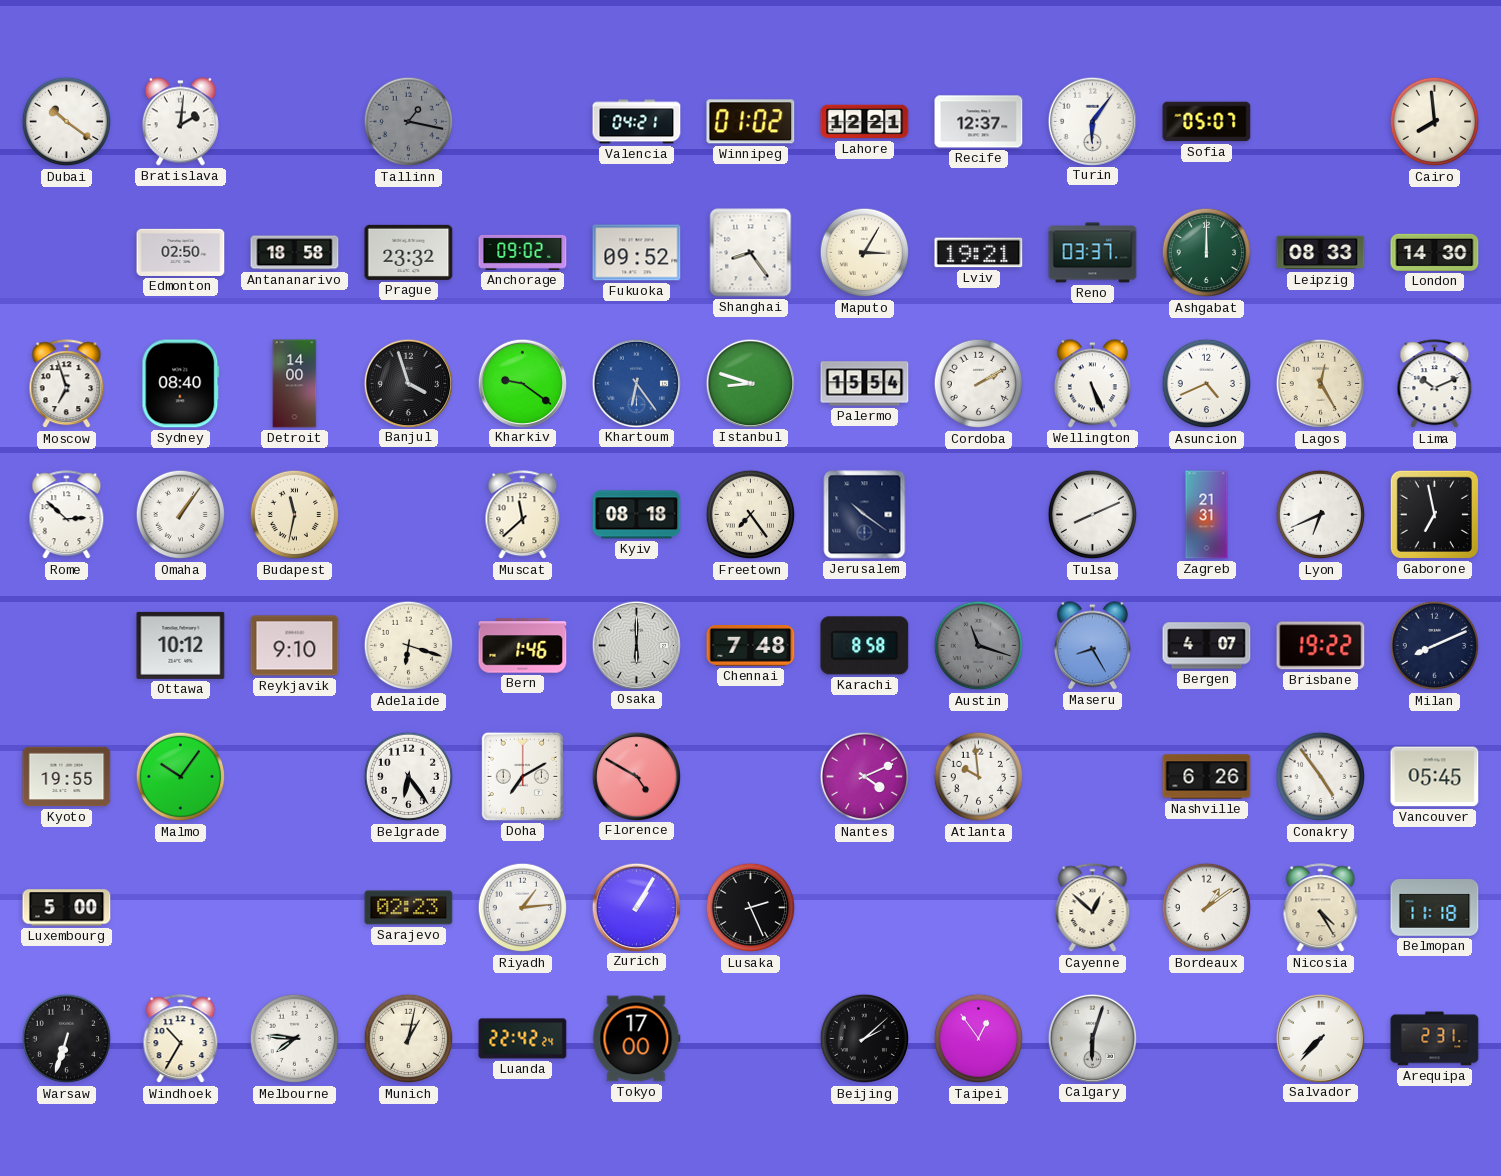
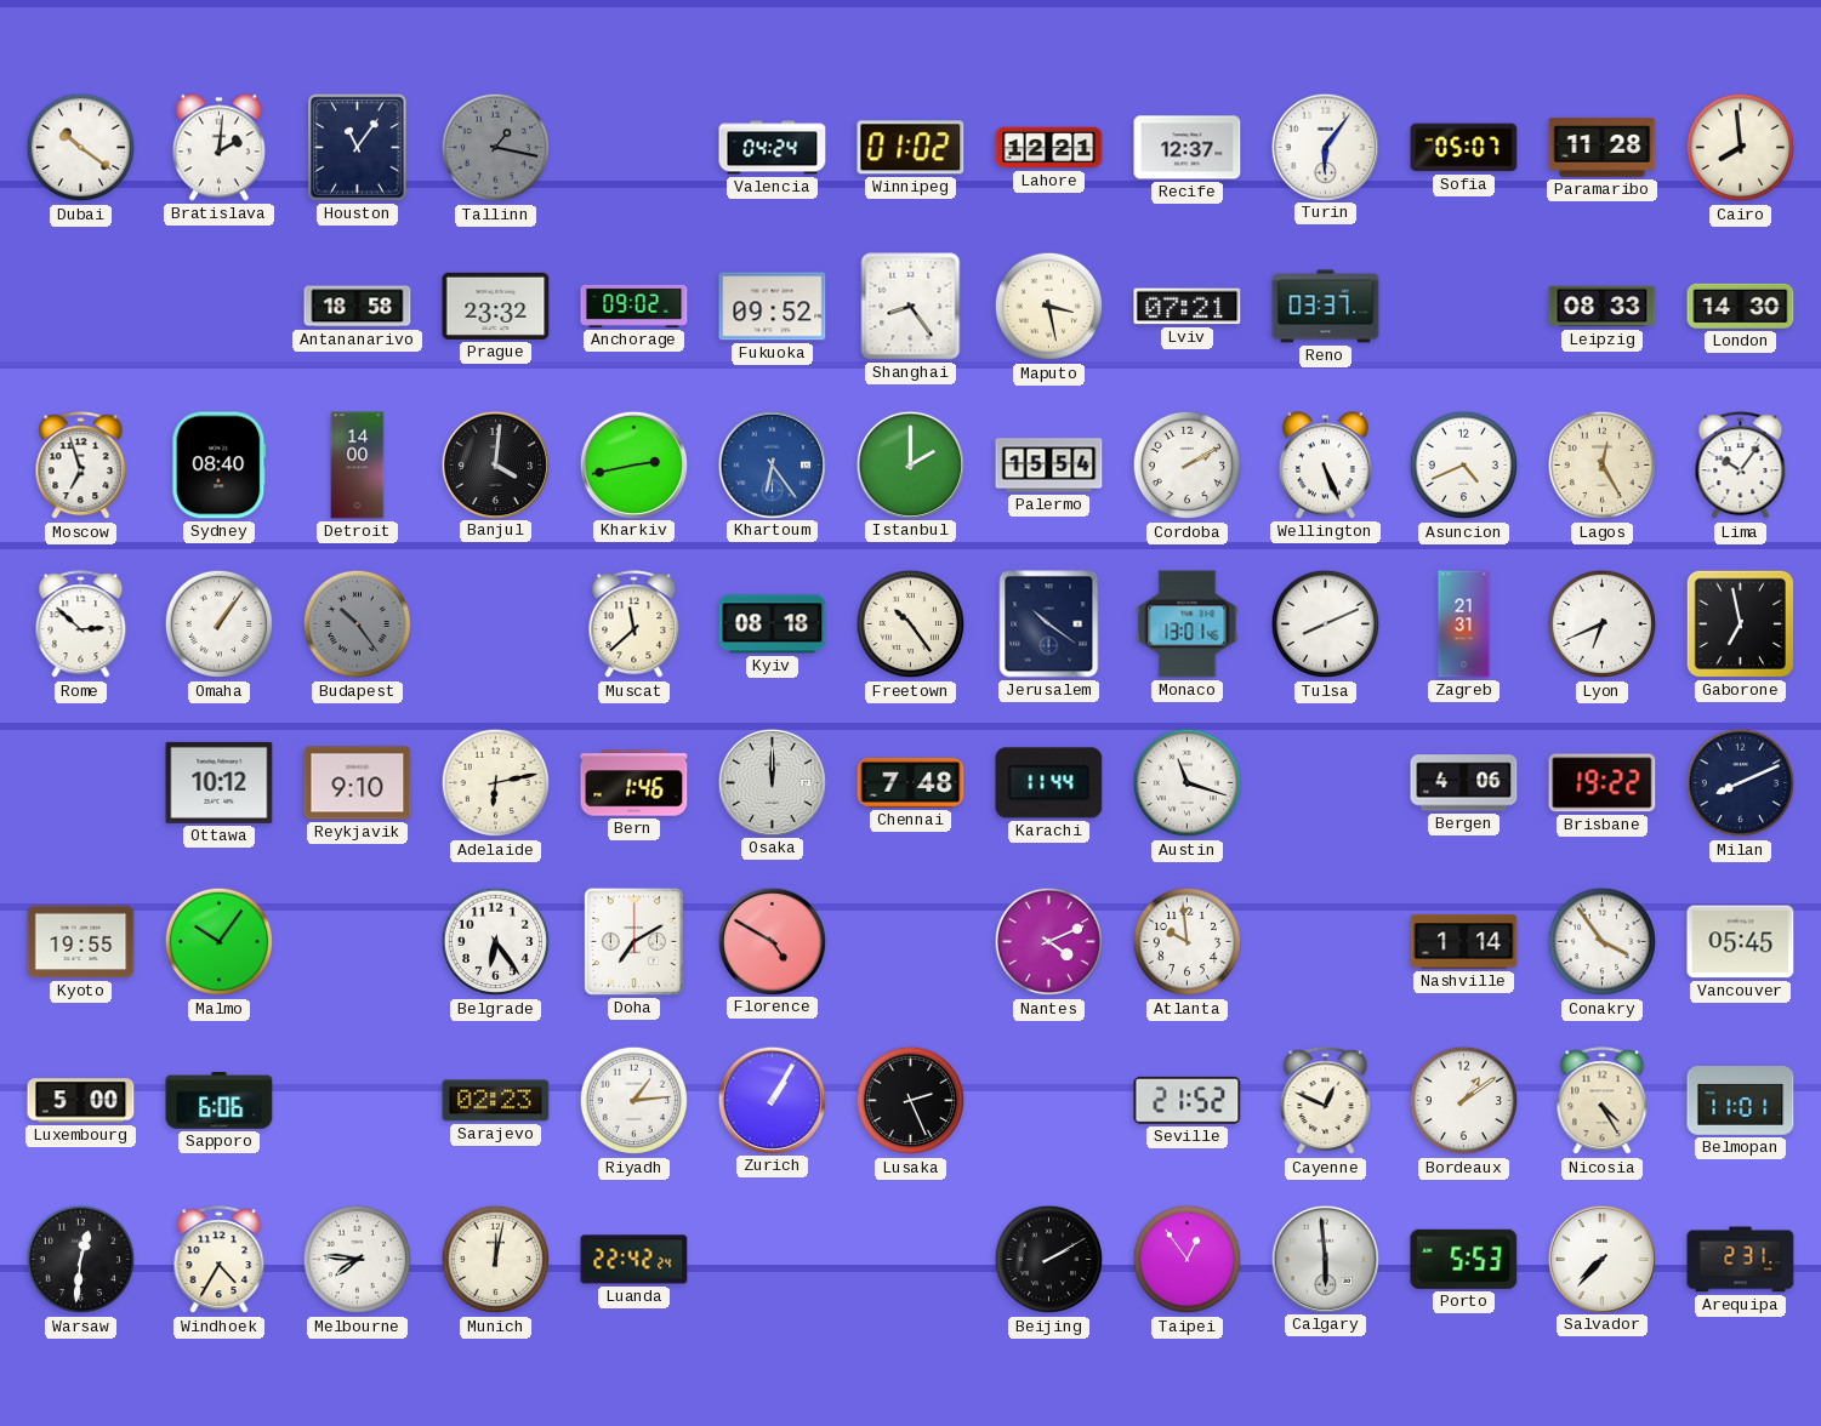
Houston: none -> 11:06 (358, 148)
Valencia: 04:21 -> 04:24 (773, 148)
Paramaribo: none -> 11:28 (1603, 148)
Edmonton: 02:50 -> none (181, 252)
Maputo: 3:05 -> 3:28 (1049, 307)
Lviv: 19:21 -> 07:21 (1188, 307)
Ashgabat: 12:00 -> none (1207, 253)
Banjul: 3:57 -> 4:01 (495, 464)
Kharkiv: 9:21 -> 2:43 (633, 464)
Istanbul: 8:48 -> 2:00 (910, 464)
Lima: 10:11 -> 10:06 (1741, 466)
Budapest: 11:32 -> 10:24 (358, 624)
Budapest dial: cream -> grey (358, 624)
Freetown: 7:24 -> 10:24 (911, 624)
Monaco: none -> 13:01 (1188, 624)
Adelaide: 6:18 -> 6:13 (496, 783)
Osaka: 6:00 -> 12:00 (772, 782)
Karachi: 8:58 -> 11:44 (1049, 783)
Austin dial: grey -> white (1188, 783)
Maseru: 8:25 -> none (1092, 646)
Bergen: 4:07 -> 4:06 (1464, 783)
Nashville: 6:26 -> 1:14 (1464, 942)
Conakry: 4:54 -> 3:54 (1603, 942)
Sapporo: none -> 6:06 (220, 1101)
Seville: none -> 21:52 (1188, 1100)
Cayenne: 12:52 -> 12:49 (1326, 1101)
Belmopan: 11:18 -> 11:01 (1741, 1101)
Warsaw: 6:33 -> 12:31 (81, 1260)
Windhoek: 10:35 -> 4:35 (220, 1260)
Munich: 1:02 -> 12:02 (496, 1260)
Tokyo: 17:00 -> none (637, 1039)
Beijing: 2:08 -> 2:10 (1049, 1260)
Calgary: 6:03 -> 5:59 (1325, 1259)
Porto: none -> 5:53 (1464, 1259)
